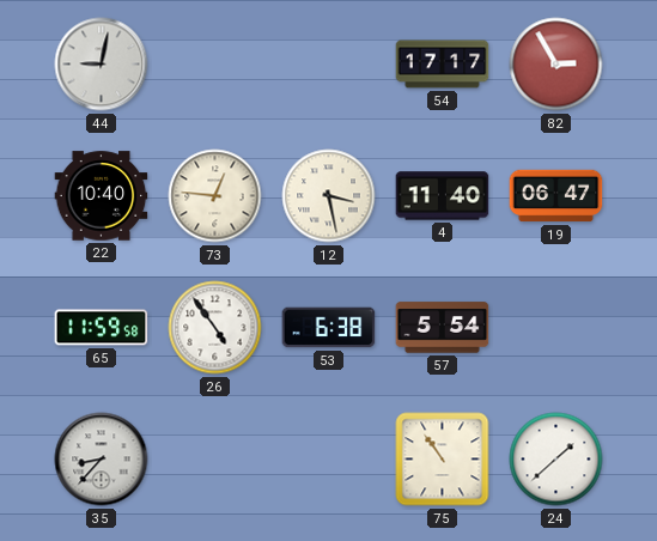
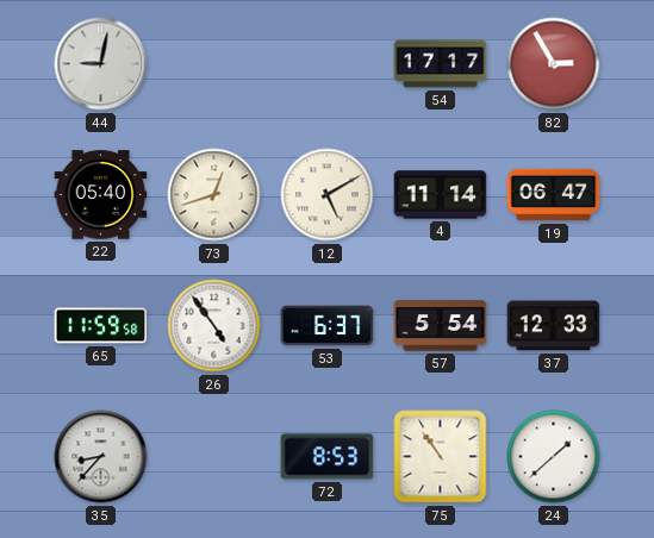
22: 10:40 -> 05:40 (101, 195)
73: 12:46 -> 12:42 (214, 195)
12: 3:28 -> 5:10 (328, 195)
4: 11:40 -> 11:14 (441, 195)
53: 6:38 -> 6:37 (328, 326)
37: none -> 12:33 (554, 326)
72: none -> 8:53 (328, 457)
